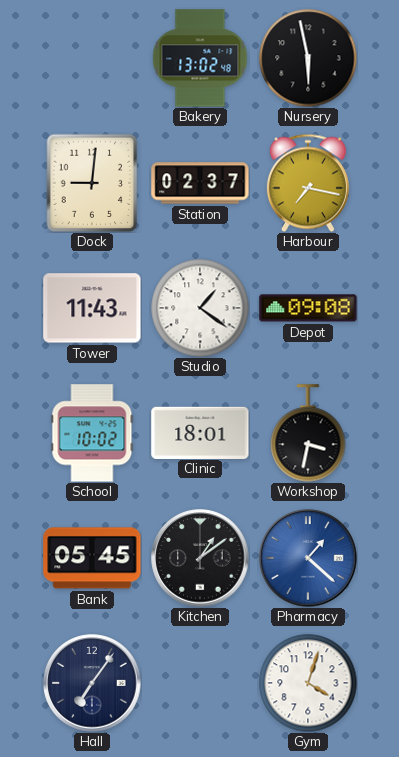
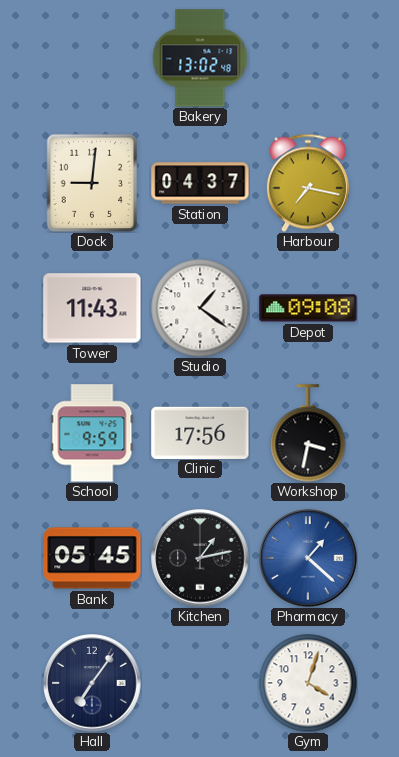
Nursery: 5:58 -> none (308, 58)
Station: 02:37 -> 04:37 (200, 183)
School: 10:02 -> 9:59 (92, 433)
Clinic: 18:01 -> 17:56 (200, 432)
Kitchen: 1:09 -> 1:13 (200, 558)
